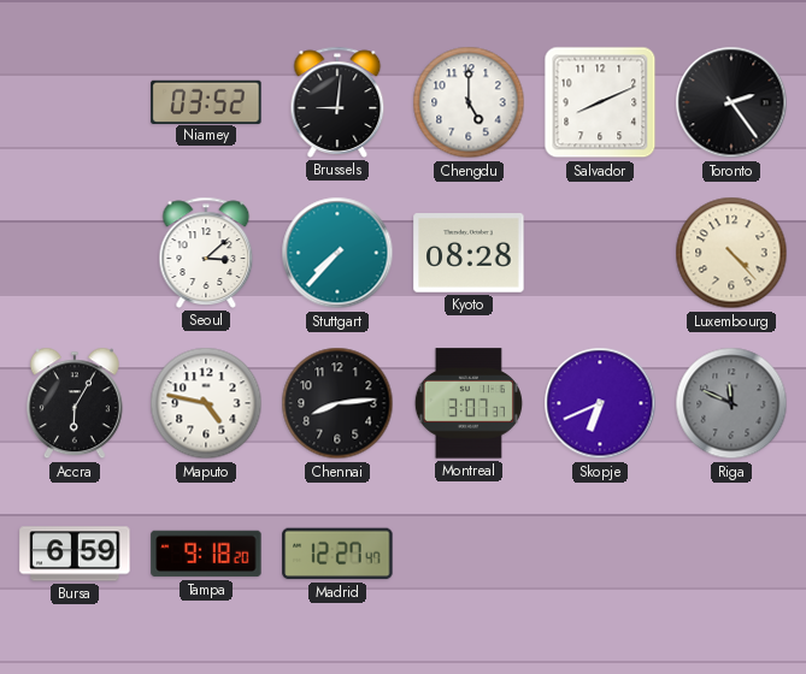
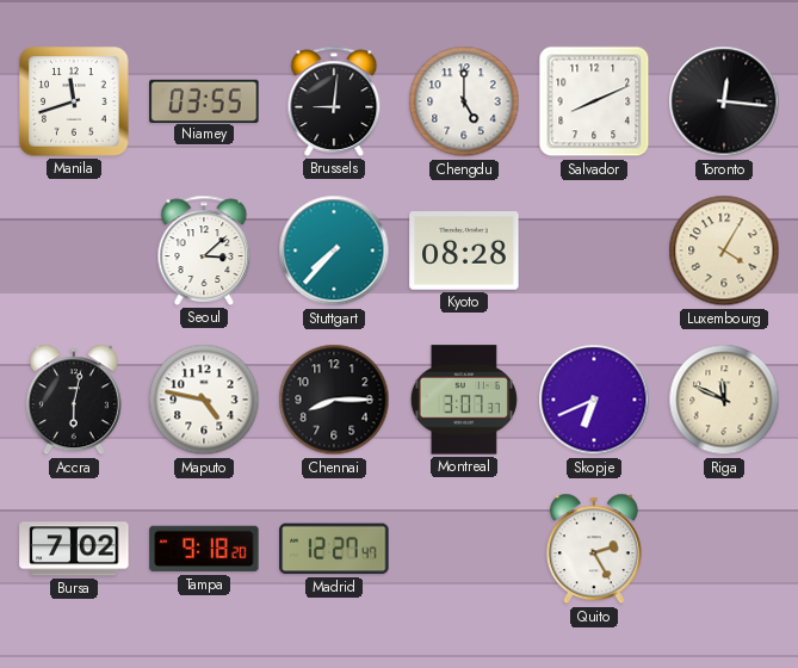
Manila: none -> 11:42 (74, 101)
Niamey: 03:52 -> 03:55 (204, 100)
Toronto: 2:24 -> 12:16 (724, 101)
Luxembourg: 4:23 -> 4:05 (724, 250)
Accra: 6:05 -> 6:02 (74, 400)
Chennai: 8:14 -> 8:15 (334, 400)
Riga dial: grey -> cream (724, 400)
Bursa: 6:59 -> 7:02 (74, 549)
Quito: none -> 2:25 (594, 549)
